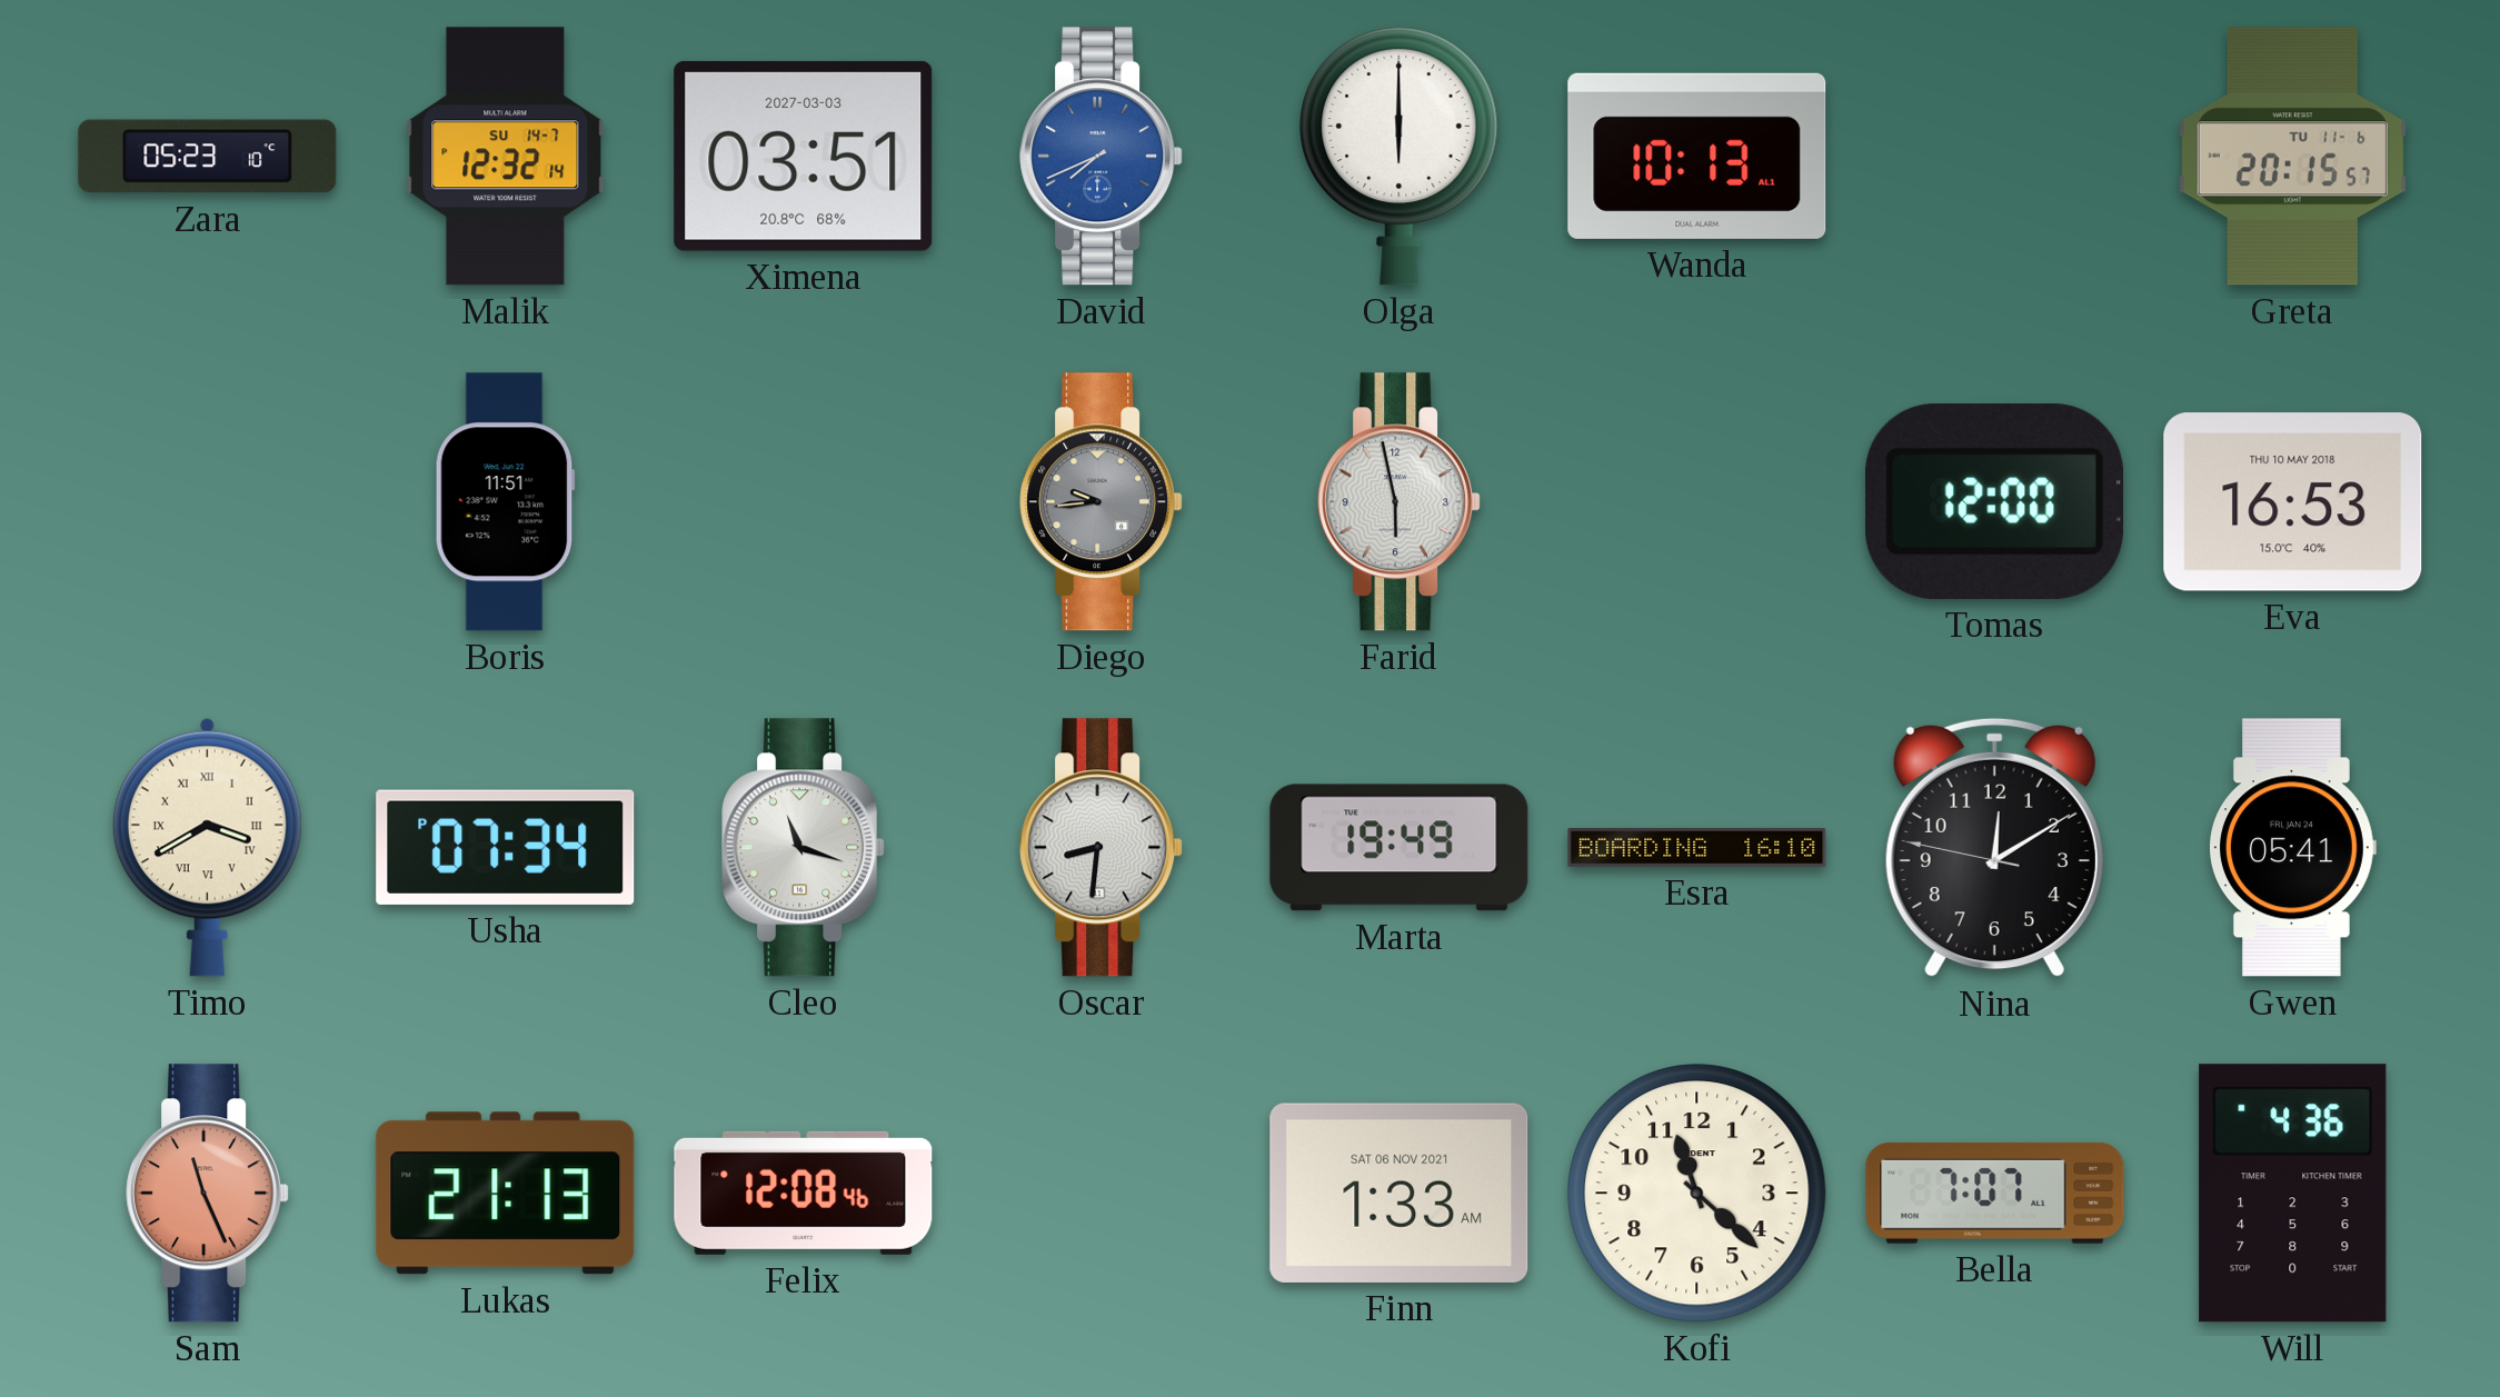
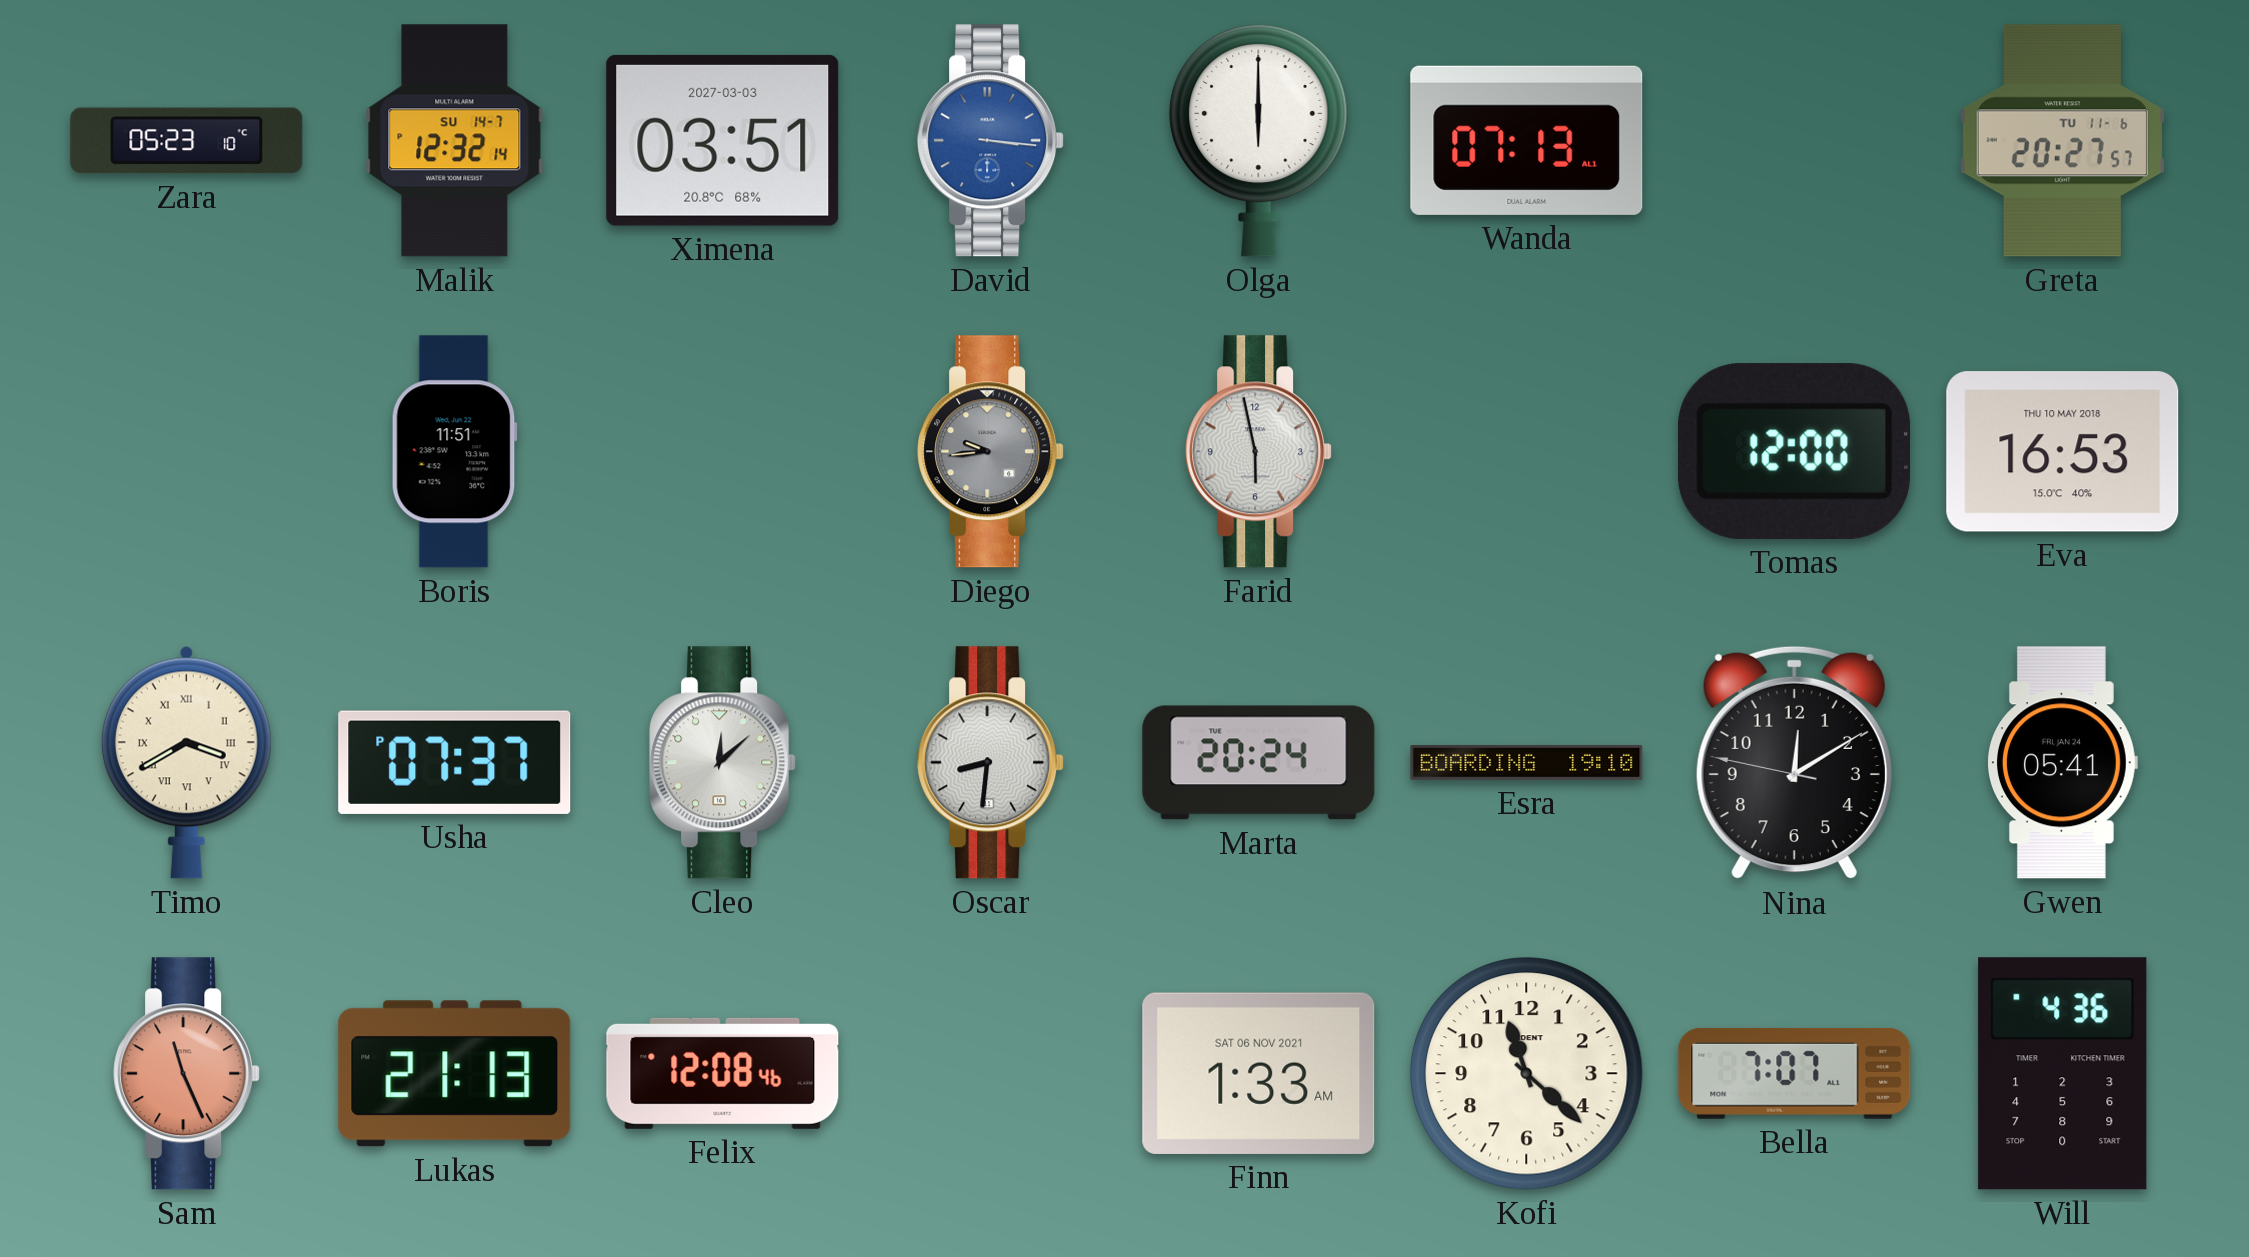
David: 7:41 -> 3:16 (991, 141)
Wanda: 10:13 -> 07:13 (1527, 140)
Greta: 20:15 -> 20:27 (2062, 141)
Usha: 07:34 -> 07:37 (455, 762)
Cleo: 11:18 -> 12:08 (723, 763)
Marta: 19:49 -> 20:24 (1259, 763)
Esra: 16:10 -> 19:10 (1527, 762)
